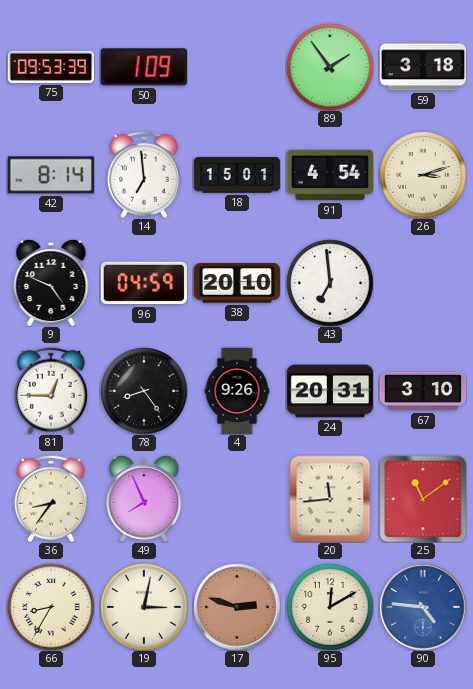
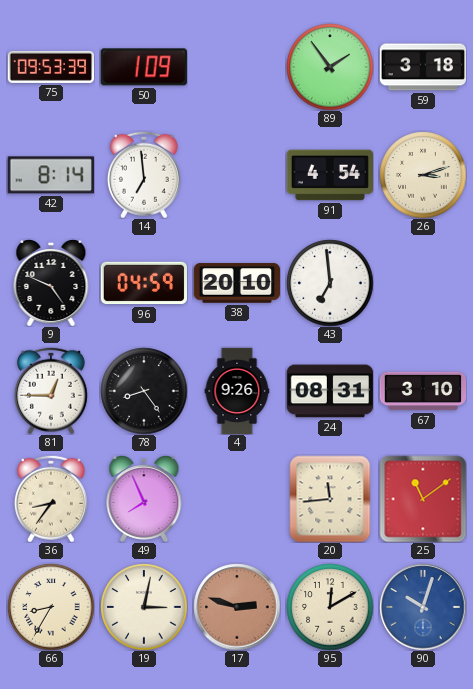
18: 15:01 -> none (237, 175)
24: 20:31 -> 08:31 (330, 391)
90: 4:46 -> 10:03 (423, 607)
